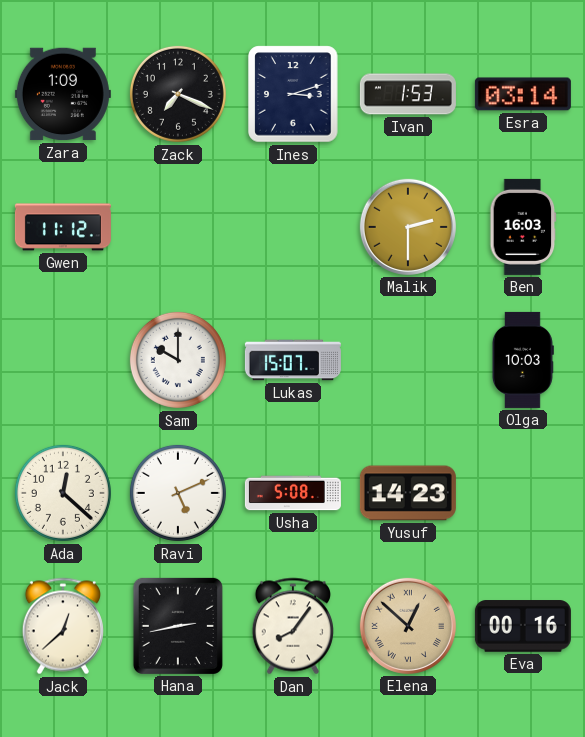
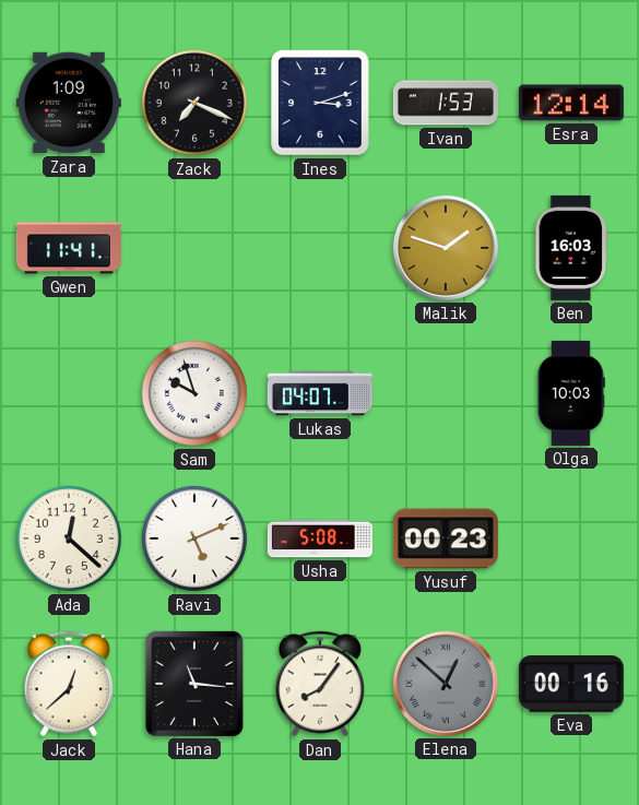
Esra: 03:14 -> 12:14 (571, 103)
Gwen: 11:12 -> 11:41 (69, 248)
Malik: 2:30 -> 1:48 (446, 248)
Sam: 10:00 -> 9:57 (194, 393)
Lukas: 15:07 -> 04:07 (320, 393)
Yusuf: 14:23 -> 00:23 (446, 538)
Hana: 2:43 -> 11:16 (194, 684)
Elena dial: champagne -> grey (446, 684)
